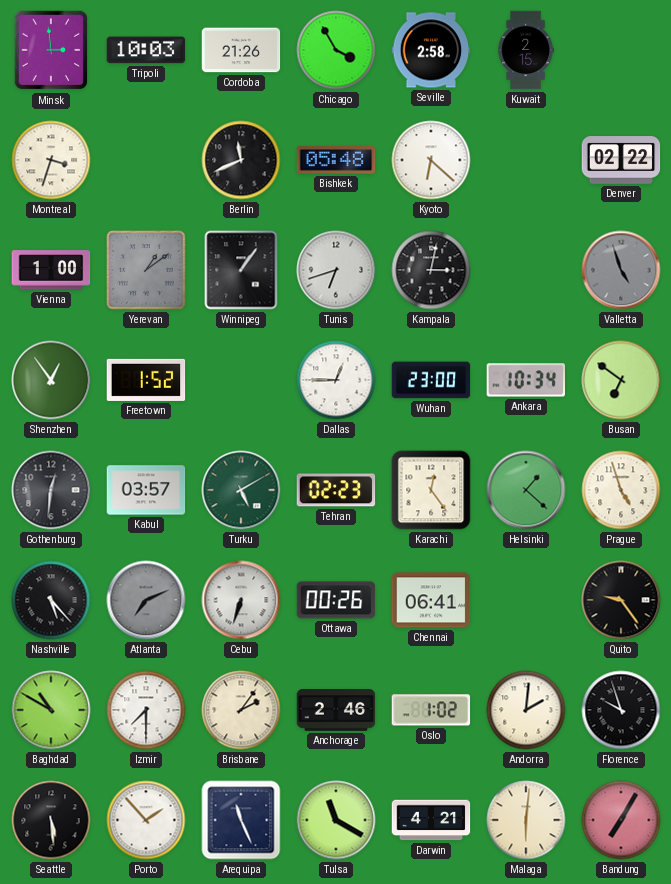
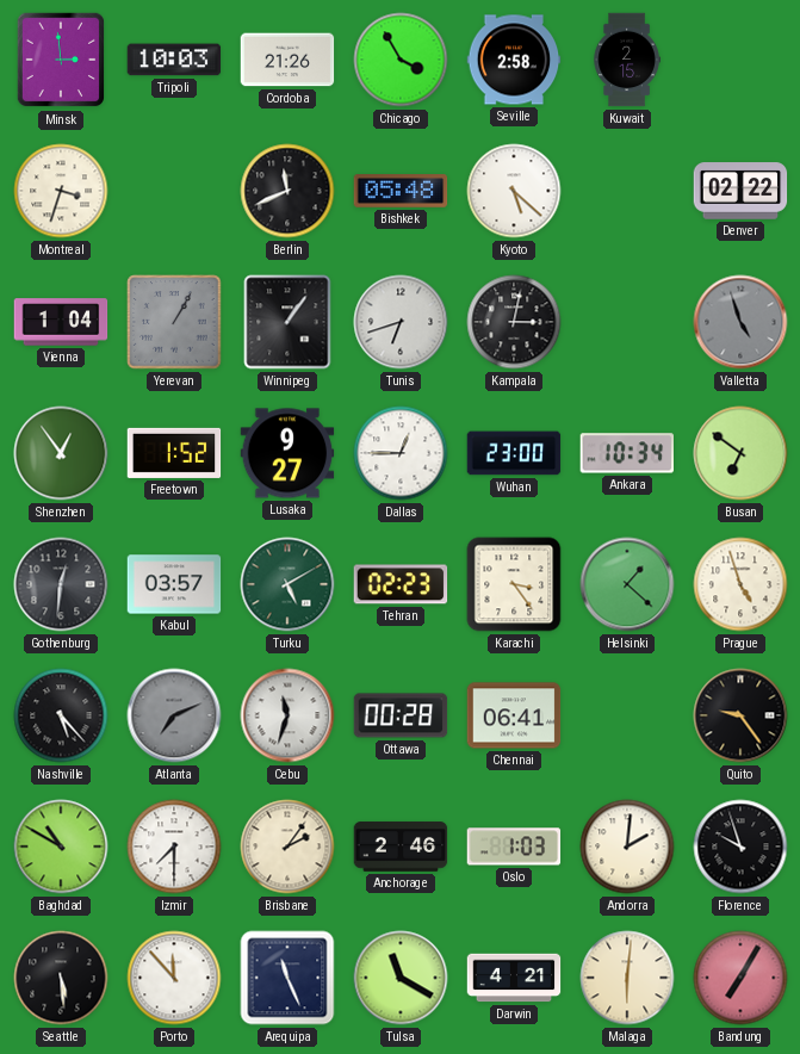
Kyoto: 6:22 -> 5:22 (514, 191)
Vienna: 1:00 -> 1:04 (61, 322)
Yerevan: 1:09 -> 1:05 (174, 322)
Lusaka: none -> 9:27 (287, 453)
Karachi: 12:24 -> 3:24 (514, 584)
Cebu: 6:33 -> 11:33 (287, 715)
Ottawa: 00:26 -> 00:28 (401, 715)
Oslo: 1:02 -> 1:03 (514, 847)
Porto: 1:53 -> 11:53 (174, 978)
